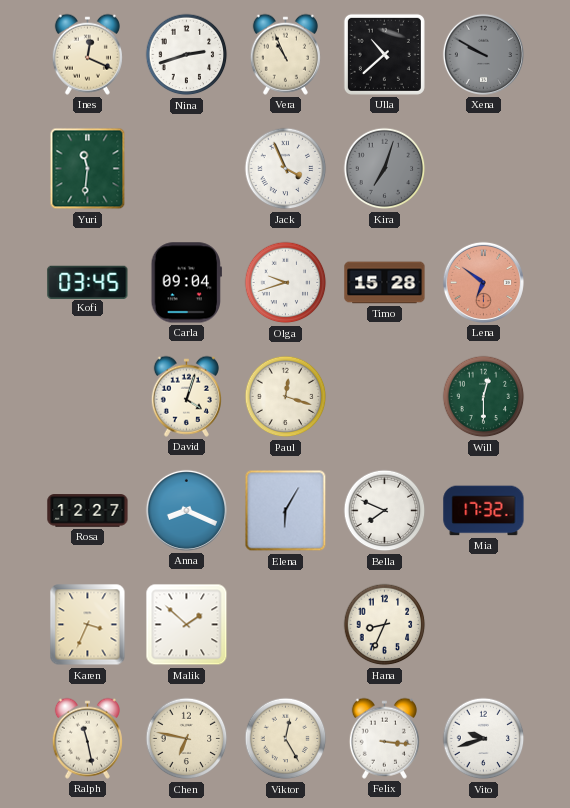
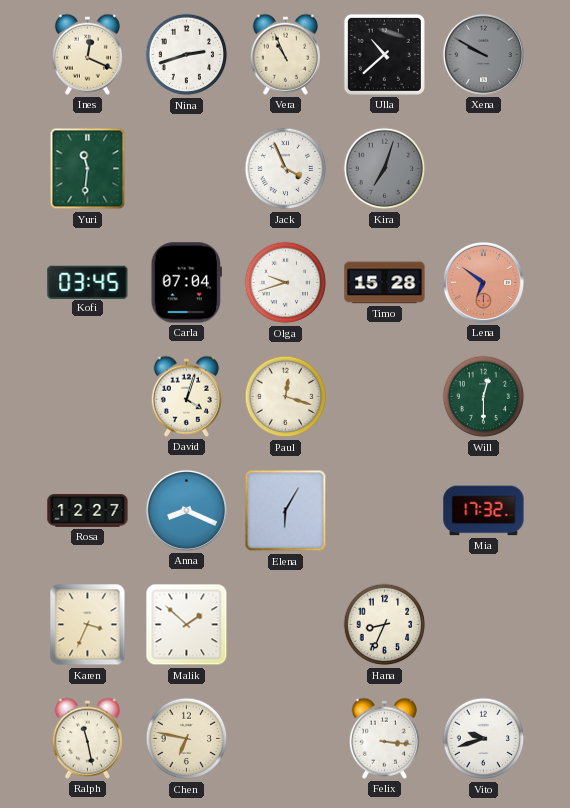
Carla: 09:04 -> 07:04 (186, 283)
Bella: 7:49 -> none (385, 511)
Viktor: 12:25 -> none (286, 739)
